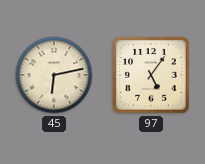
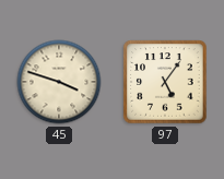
45: 6:13 -> 3:48 (59, 82)
